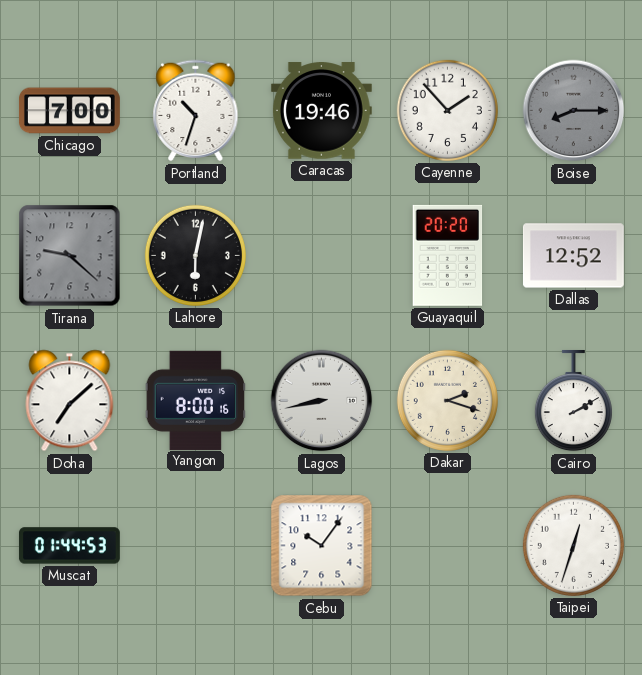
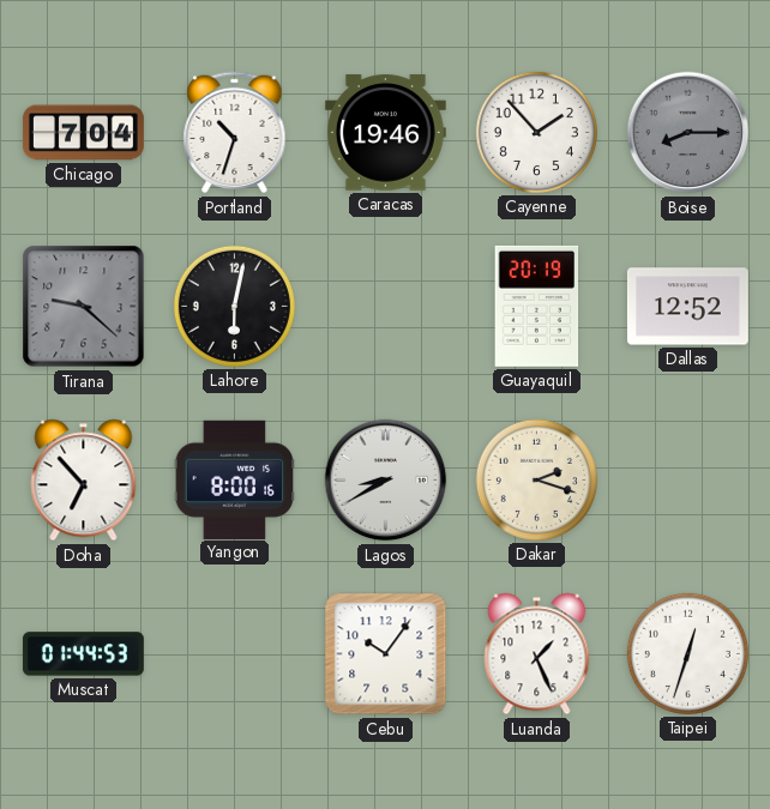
Chicago: 7:00 -> 7:04 (83, 133)
Guayaquil: 20:20 -> 20:19 (537, 306)
Doha: 7:08 -> 6:53 (84, 481)
Lagos: 8:43 -> 8:40 (386, 481)
Cairo: 2:10 -> none (573, 401)
Luanda: none -> 1:26 (537, 654)
